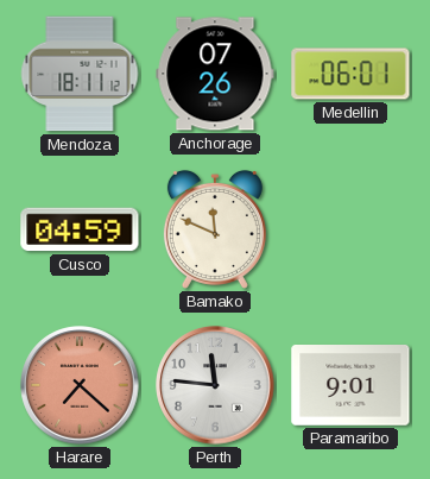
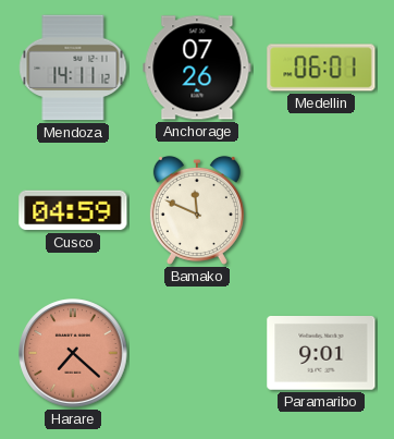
Mendoza: 18:11 -> 14:11 (73, 68)
Perth: 11:46 -> none (215, 385)
